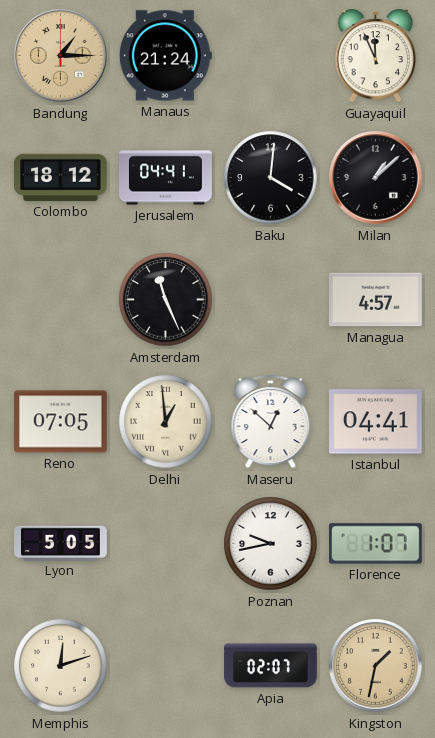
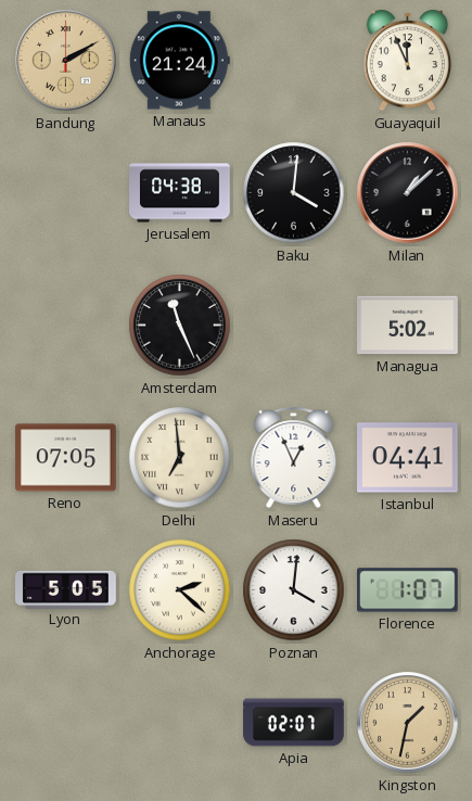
Bandung: 1:15 -> 2:10 (66, 61)
Colombo: 18:12 -> none (61, 177)
Jerusalem: 04:41 -> 04:38 (180, 193)
Managua: 4:57 -> 5:02 (408, 326)
Delhi: 12:59 -> 6:59 (180, 458)
Maseru: 12:52 -> 12:56 (294, 458)
Anchorage: none -> 2:22 (180, 590)
Poznan: 9:43 -> 4:01 (294, 590)
Memphis: 12:12 -> none (61, 666)
